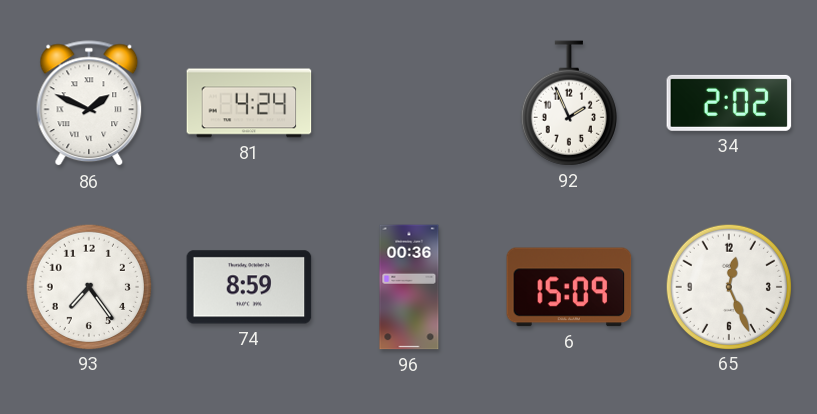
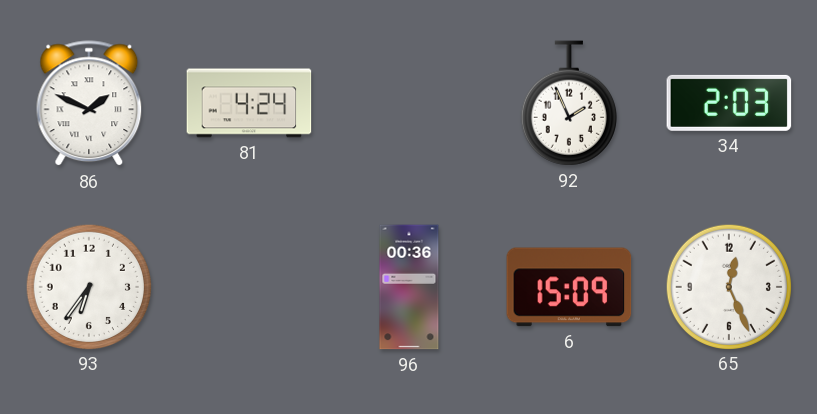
34: 2:02 -> 2:03 (729, 103)
93: 7:24 -> 6:36 (88, 286)
74: 8:59 -> none (249, 287)
